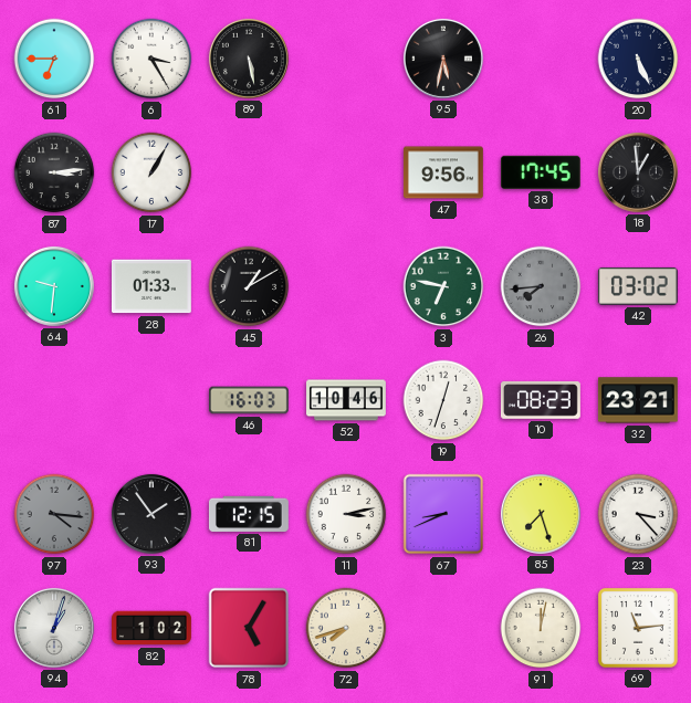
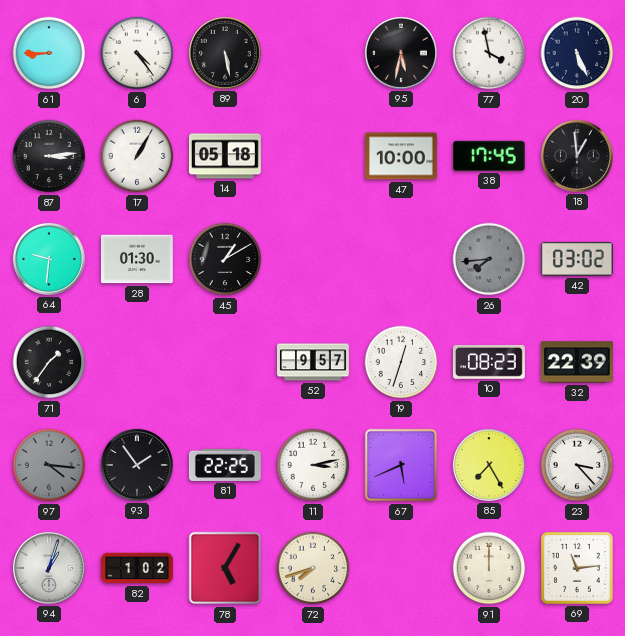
61: 6:45 -> 8:45 (49, 53)
6: 3:25 -> 4:24 (137, 53)
77: none -> 3:58 (489, 53)
14: none -> 05:18 (225, 156)
47: 9:56 -> 10:00 (401, 156)
28: 01:33 -> 01:30 (137, 259)
3: 6:47 -> none (443, 286)
71: none -> 1:36 (49, 362)
46: 16:03 -> none (249, 400)
52: 10:46 -> 9:57 (314, 362)
32: 23:21 -> 22:39 (577, 362)
81: 12:15 -> 22:25 (225, 465)
67: 8:41 -> 5:41 (401, 465)
85: 7:27 -> 7:25 (489, 465)
91: 12:02 -> 12:00 (489, 568)
